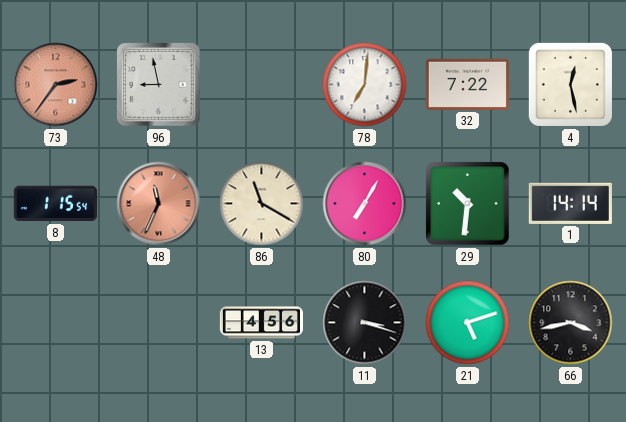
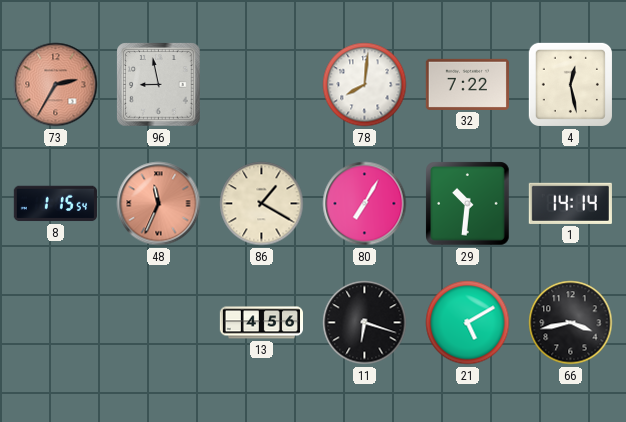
73: 2:36 -> 2:35 (56, 85)
78: 7:01 -> 8:01 (365, 85)
86: 11:20 -> 1:20 (262, 204)
11: 3:18 -> 6:18 (365, 323)
21: 5:12 -> 5:10 (468, 323)
